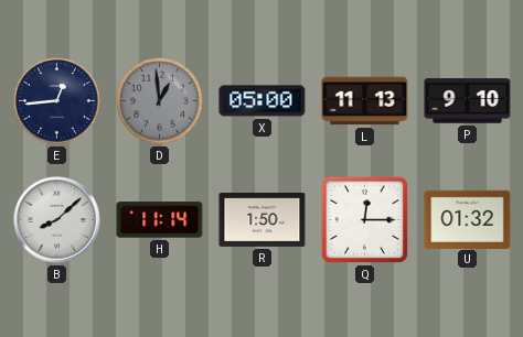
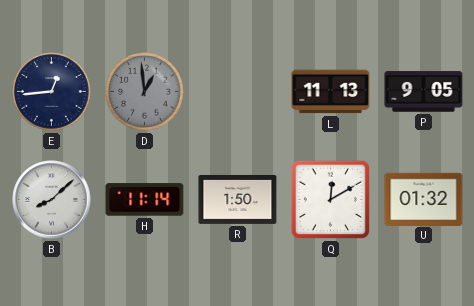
X: 05:00 -> none (263, 101)
P: 9:10 -> 9:05 (424, 92)
Q: 12:15 -> 12:10 (331, 200)
